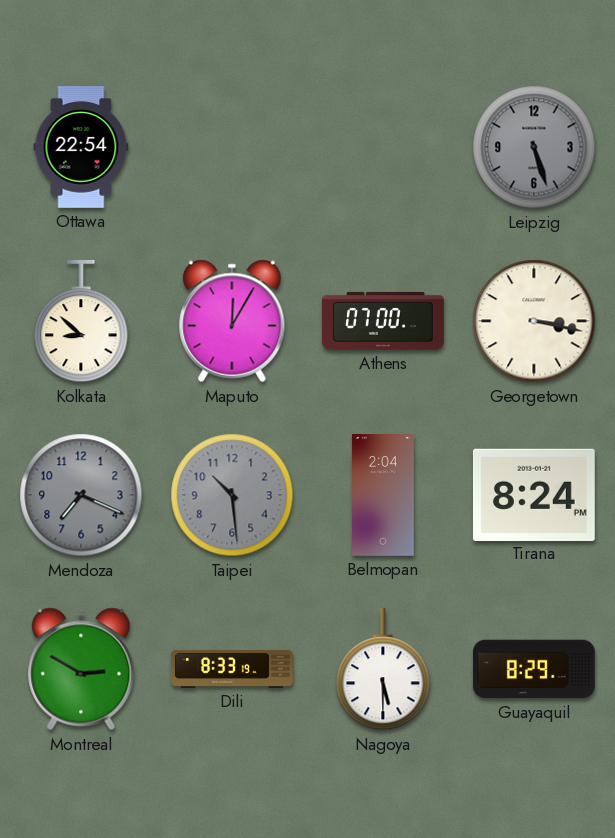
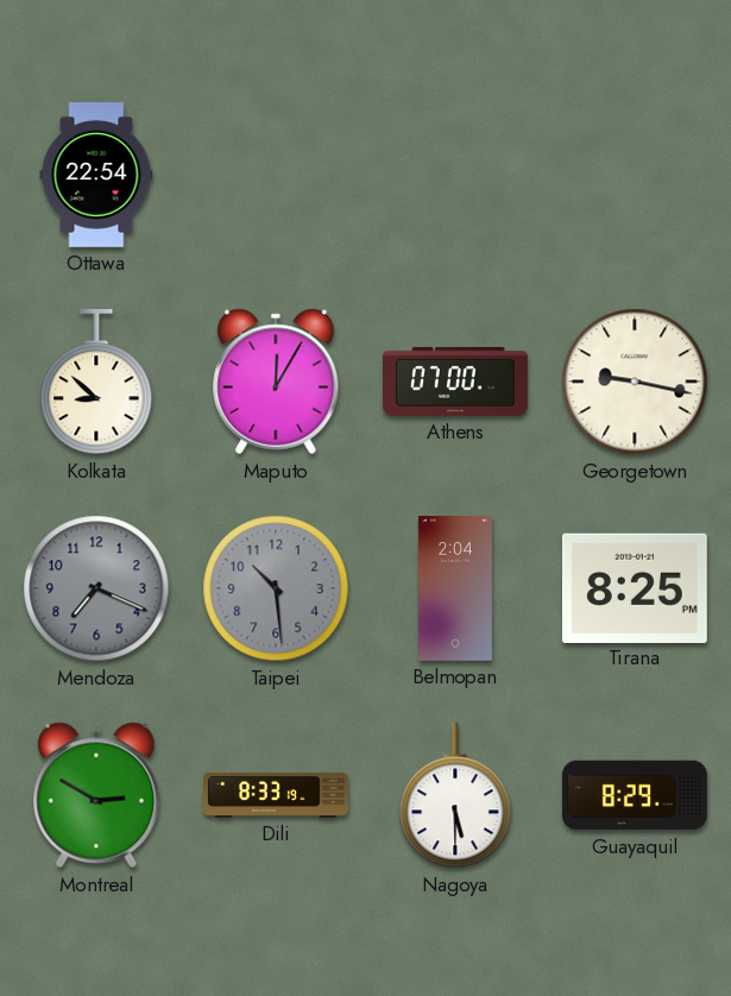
Leipzig: 5:27 -> none (534, 147)
Georgetown: 3:17 -> 9:17 (635, 382)
Tirana: 8:24 -> 8:25 (635, 587)
